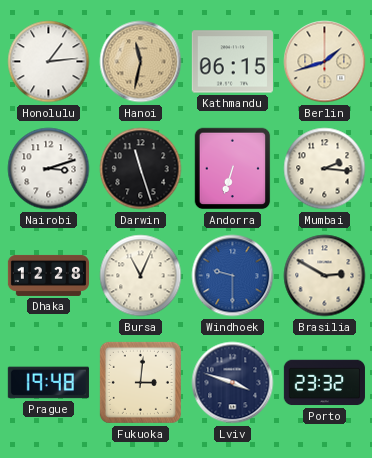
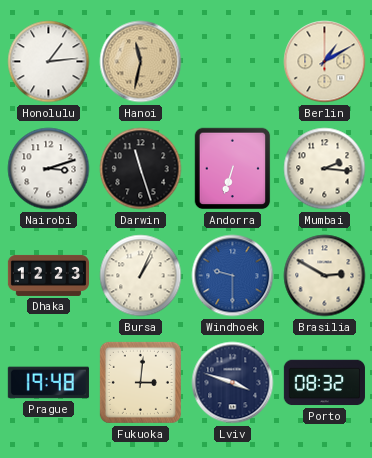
Kathmandu: 06:15 -> none (232, 62)
Berlin: 1:42 -> 1:10 (325, 62)
Dhaka: 12:28 -> 12:23 (48, 275)
Bursa: 11:04 -> 1:04 (141, 276)
Porto: 23:32 -> 08:32 (324, 383)
